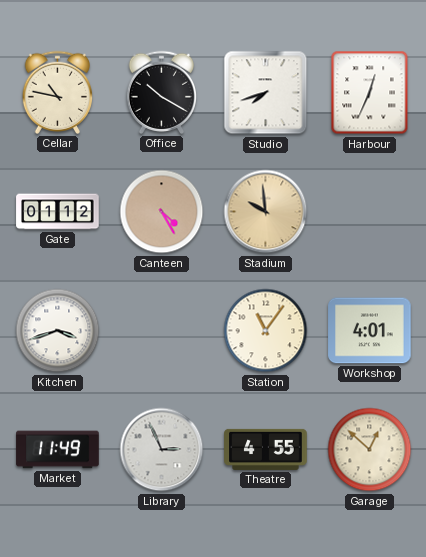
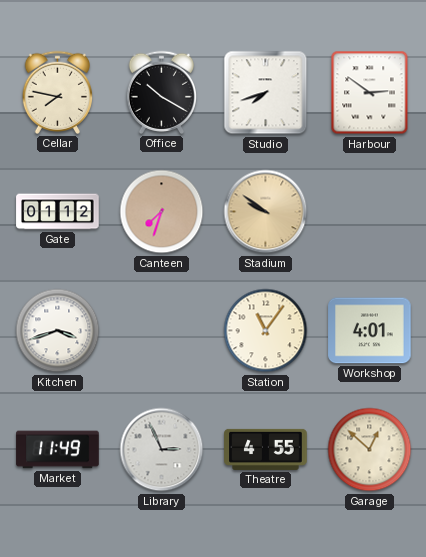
Cellar: 10:47 -> 7:47 (57, 92)
Harbour: 12:34 -> 2:51 (370, 93)
Canteen: 4:25 -> 7:33 (162, 212)
Stadium: 9:59 -> 9:51 (266, 212)
